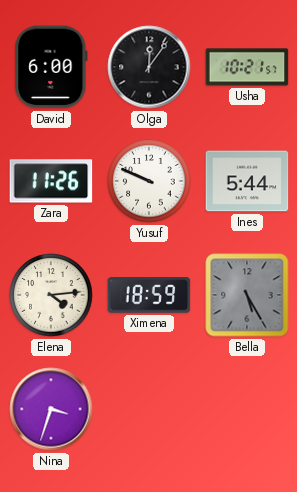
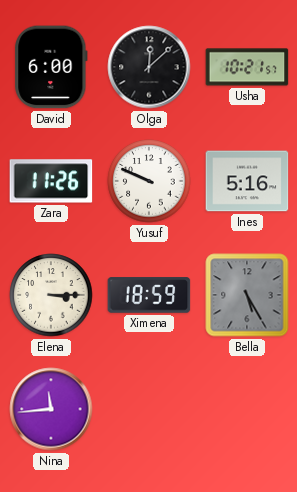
Olga: 12:06 -> 12:08 (149, 67)
Ines: 5:44 -> 5:16 (247, 181)
Elena: 4:14 -> 3:15 (51, 295)
Nina: 3:33 -> 11:44 (51, 409)
